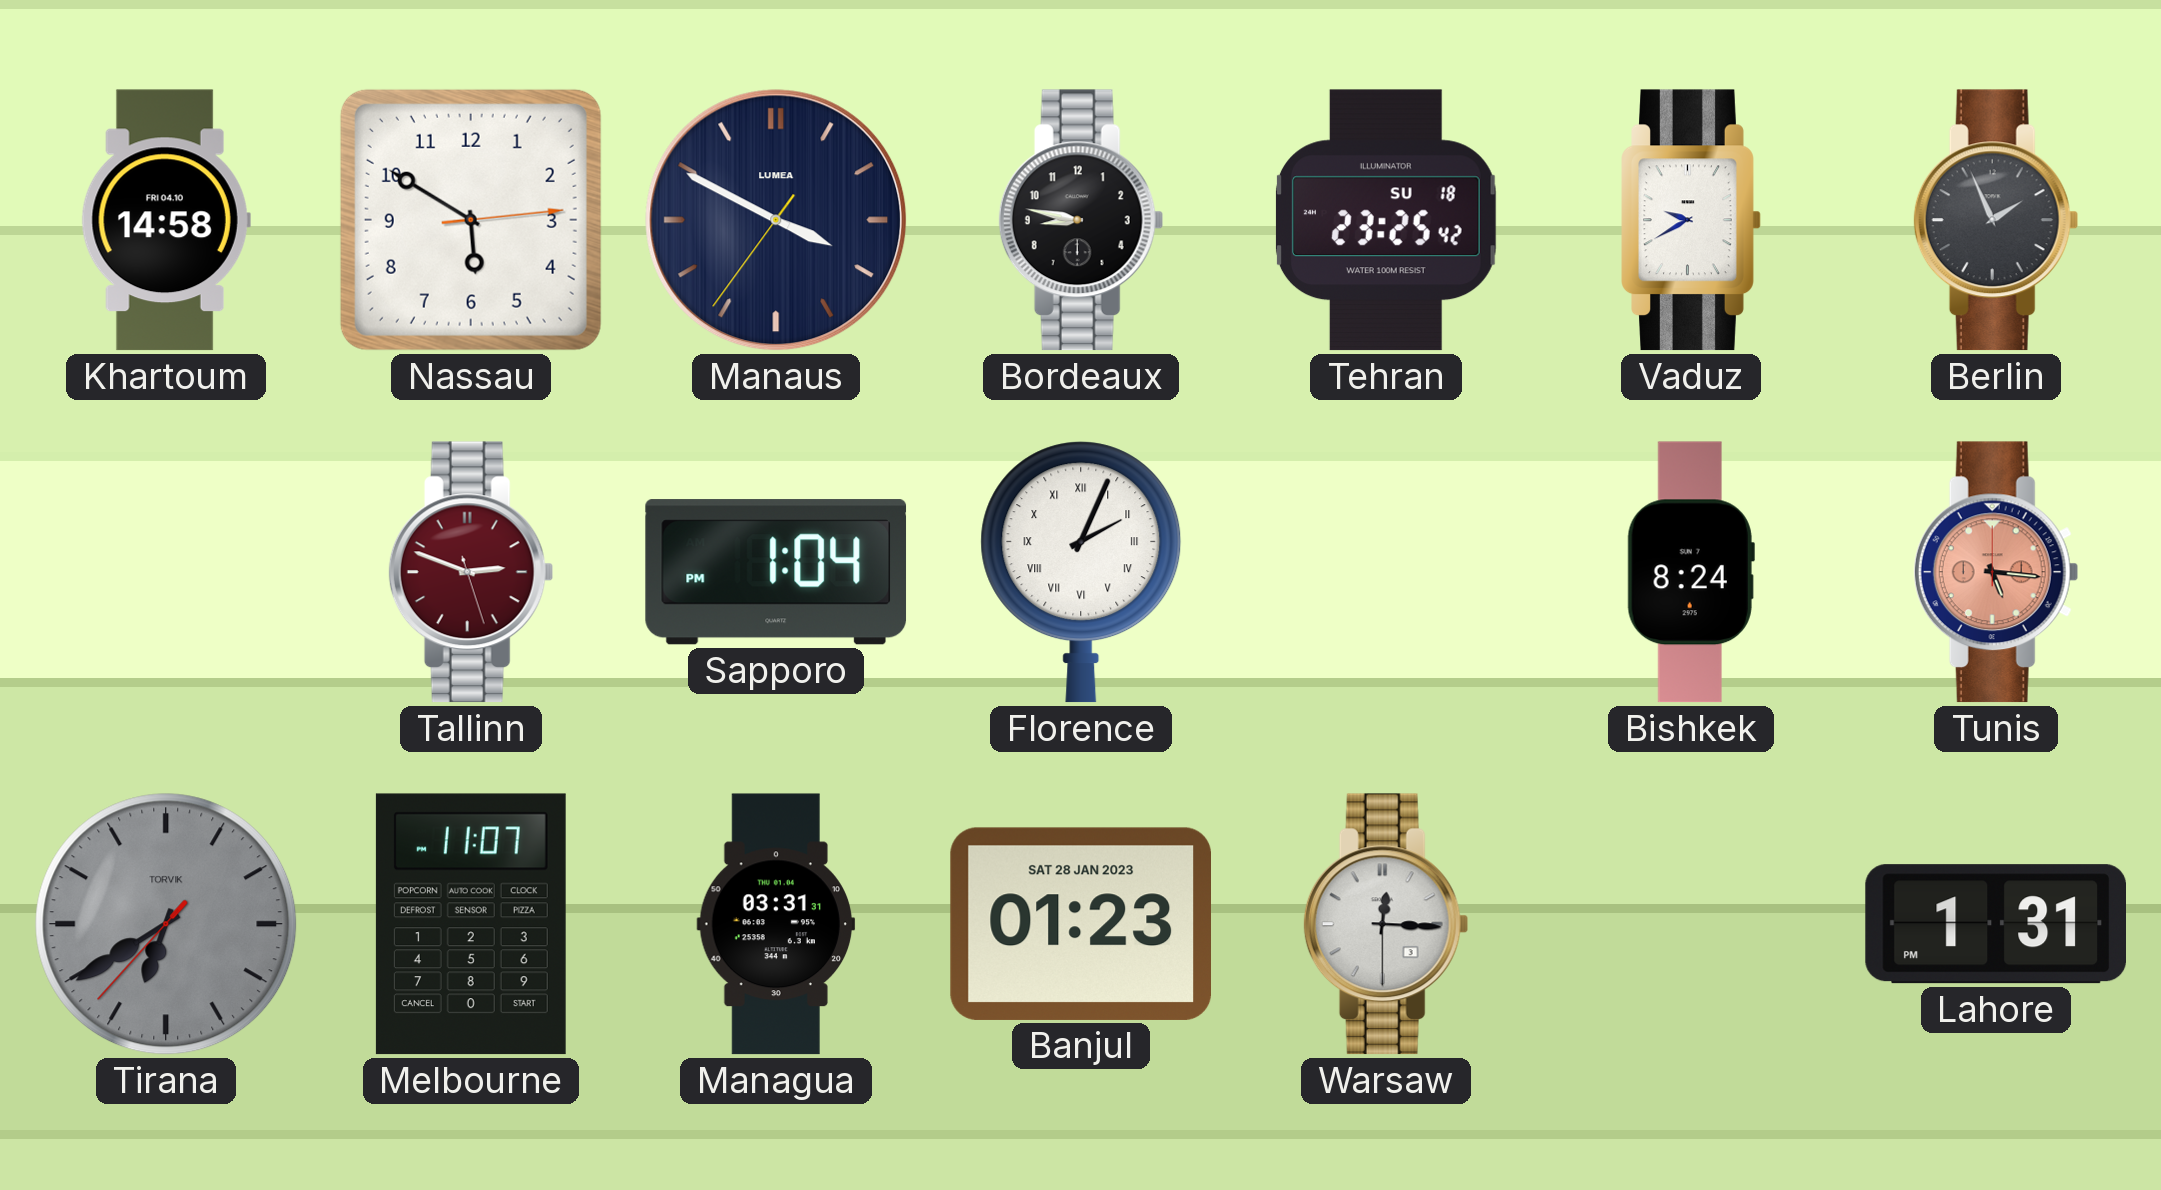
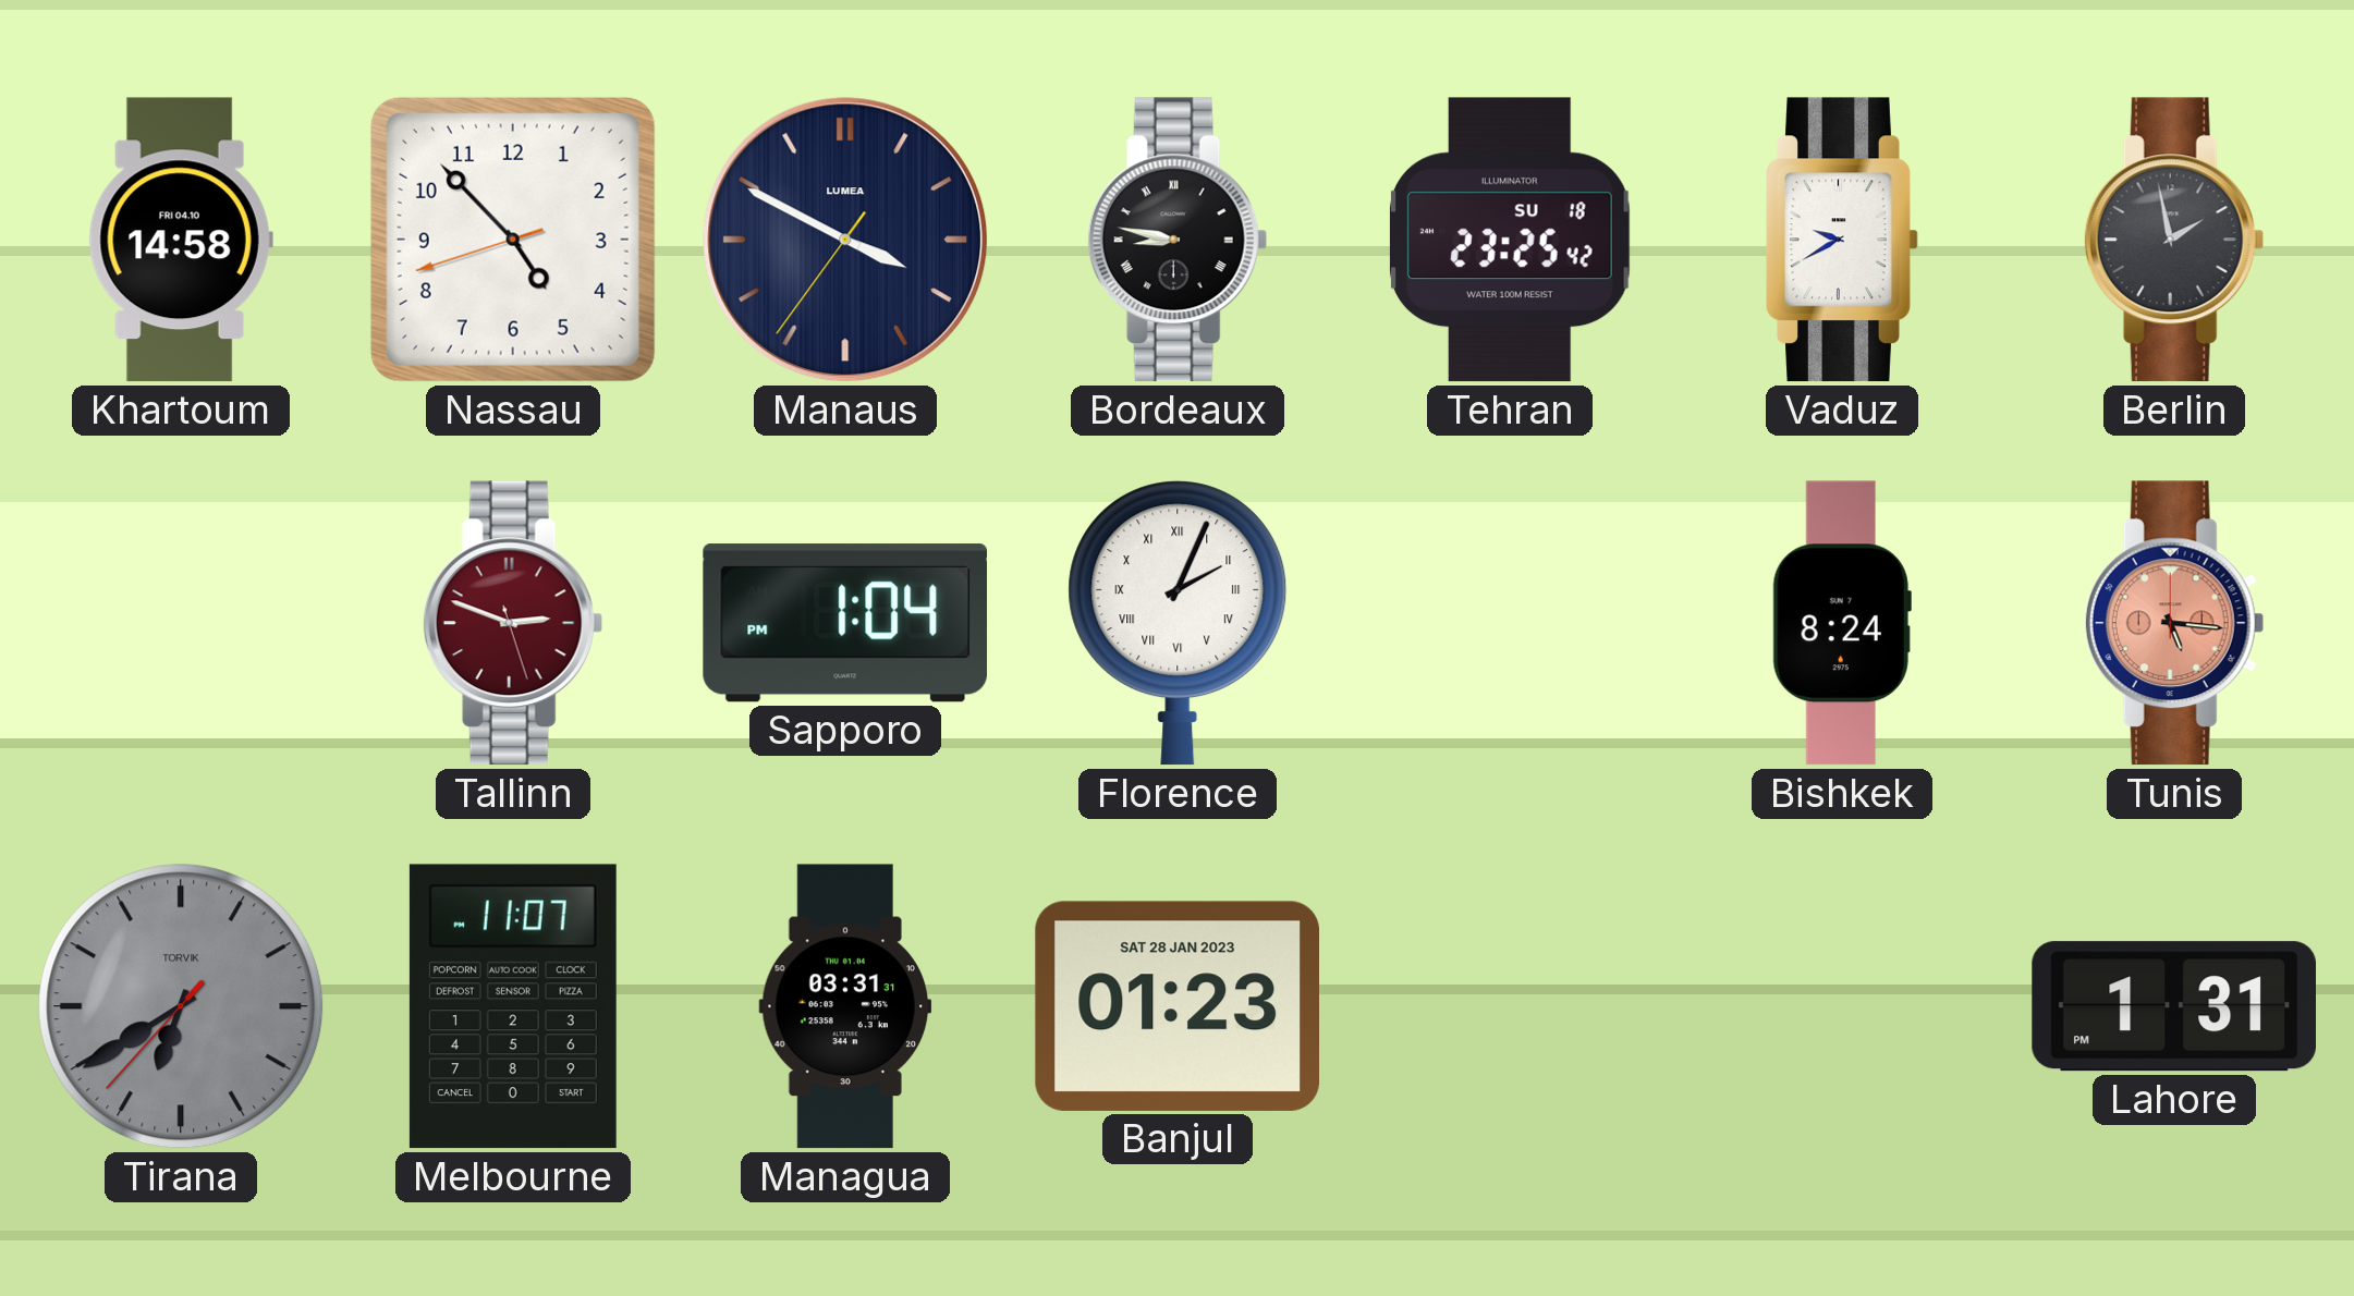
Nassau: 5:50 -> 4:52 (513, 240)
Bordeaux numerals: Arabic -> Roman (1178, 240)
Berlin: 1:56 -> 1:58 (2174, 240)
Warsaw: 12:15 -> none (1386, 924)
